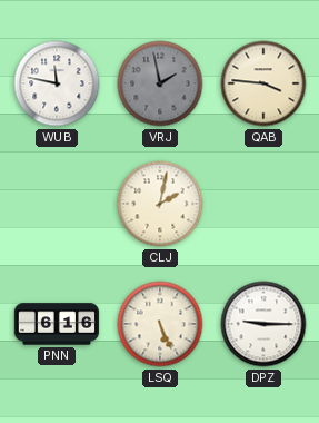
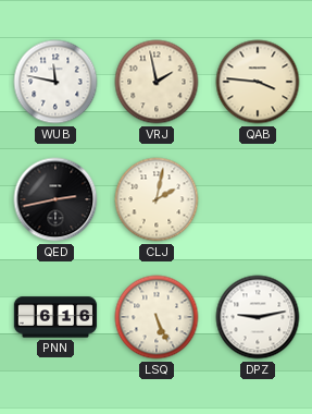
VRJ dial: grey -> cream (157, 82)
QED: none -> 2:43 (55, 199)
DPZ: 9:15 -> 9:13 (258, 317)
